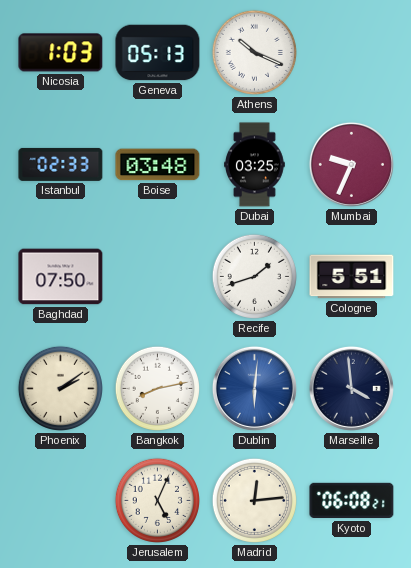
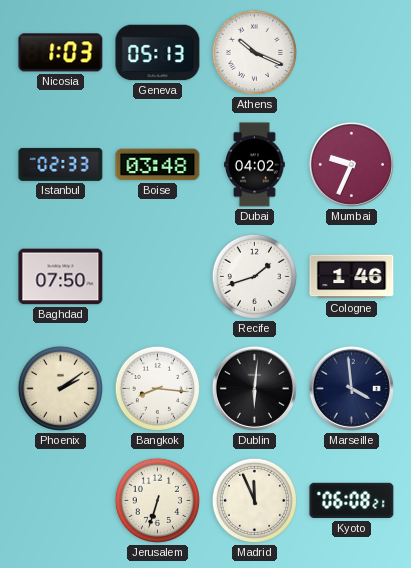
Dubai: 03:25 -> 04:02 (255, 165)
Cologne: 5:51 -> 1:46 (352, 277)
Bangkok: 8:13 -> 8:16 (157, 388)
Dublin dial: blue -> black (254, 388)
Jerusalem: 5:04 -> 6:33 (157, 500)
Madrid: 12:14 -> 11:56 (254, 500)
